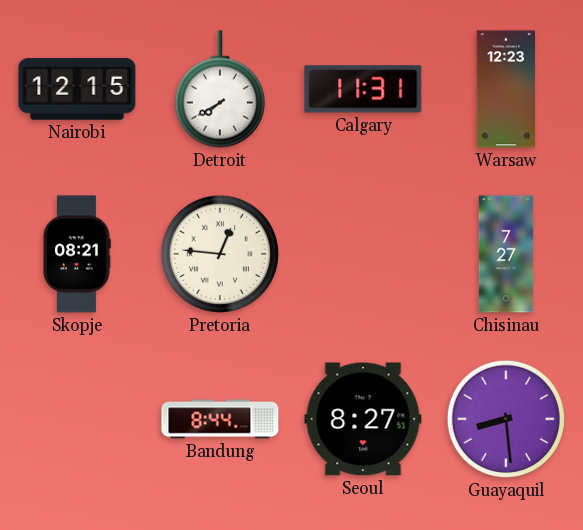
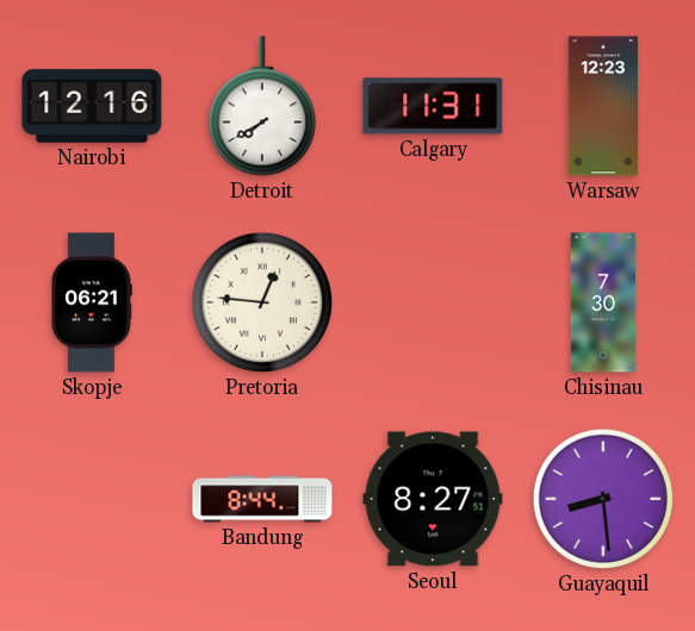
Nairobi: 12:15 -> 12:16 (92, 106)
Skopje: 08:21 -> 06:21 (92, 302)
Chisinau: 7:27 -> 7:30 (603, 302)
